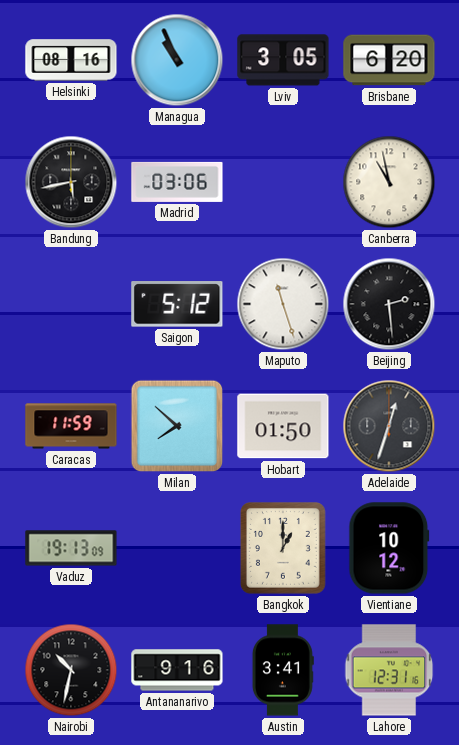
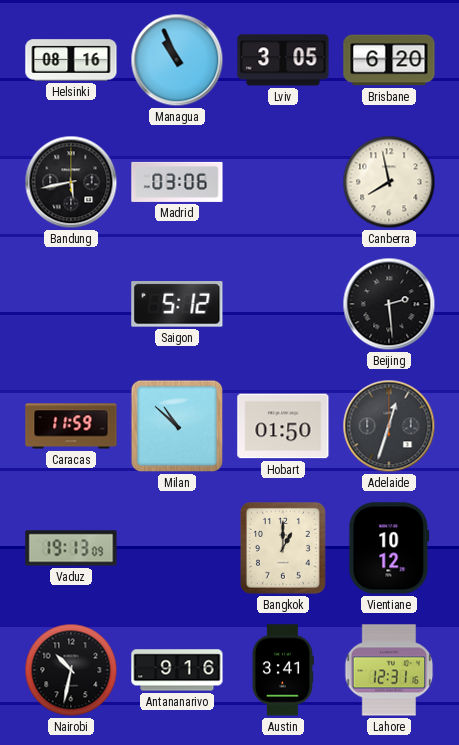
Canberra: 10:58 -> 7:58 (389, 182)
Maputo: 11:27 -> none (283, 304)
Milan: 7:52 -> 10:52 (177, 426)
